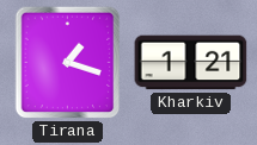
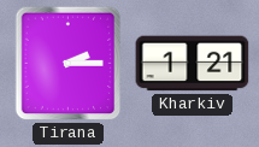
Tirana: 1:18 -> 2:15 (69, 64)
